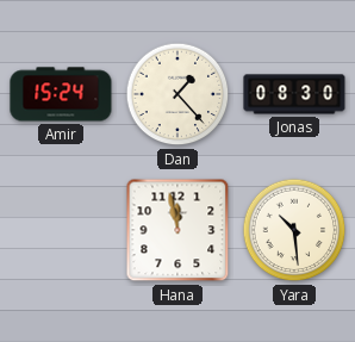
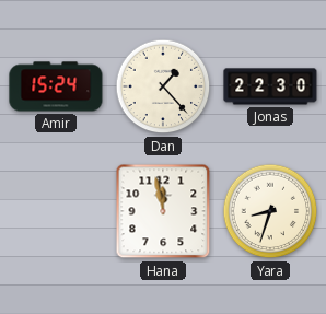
Jonas: 08:30 -> 22:30 (270, 86)
Yara: 10:29 -> 8:33 (270, 211)
